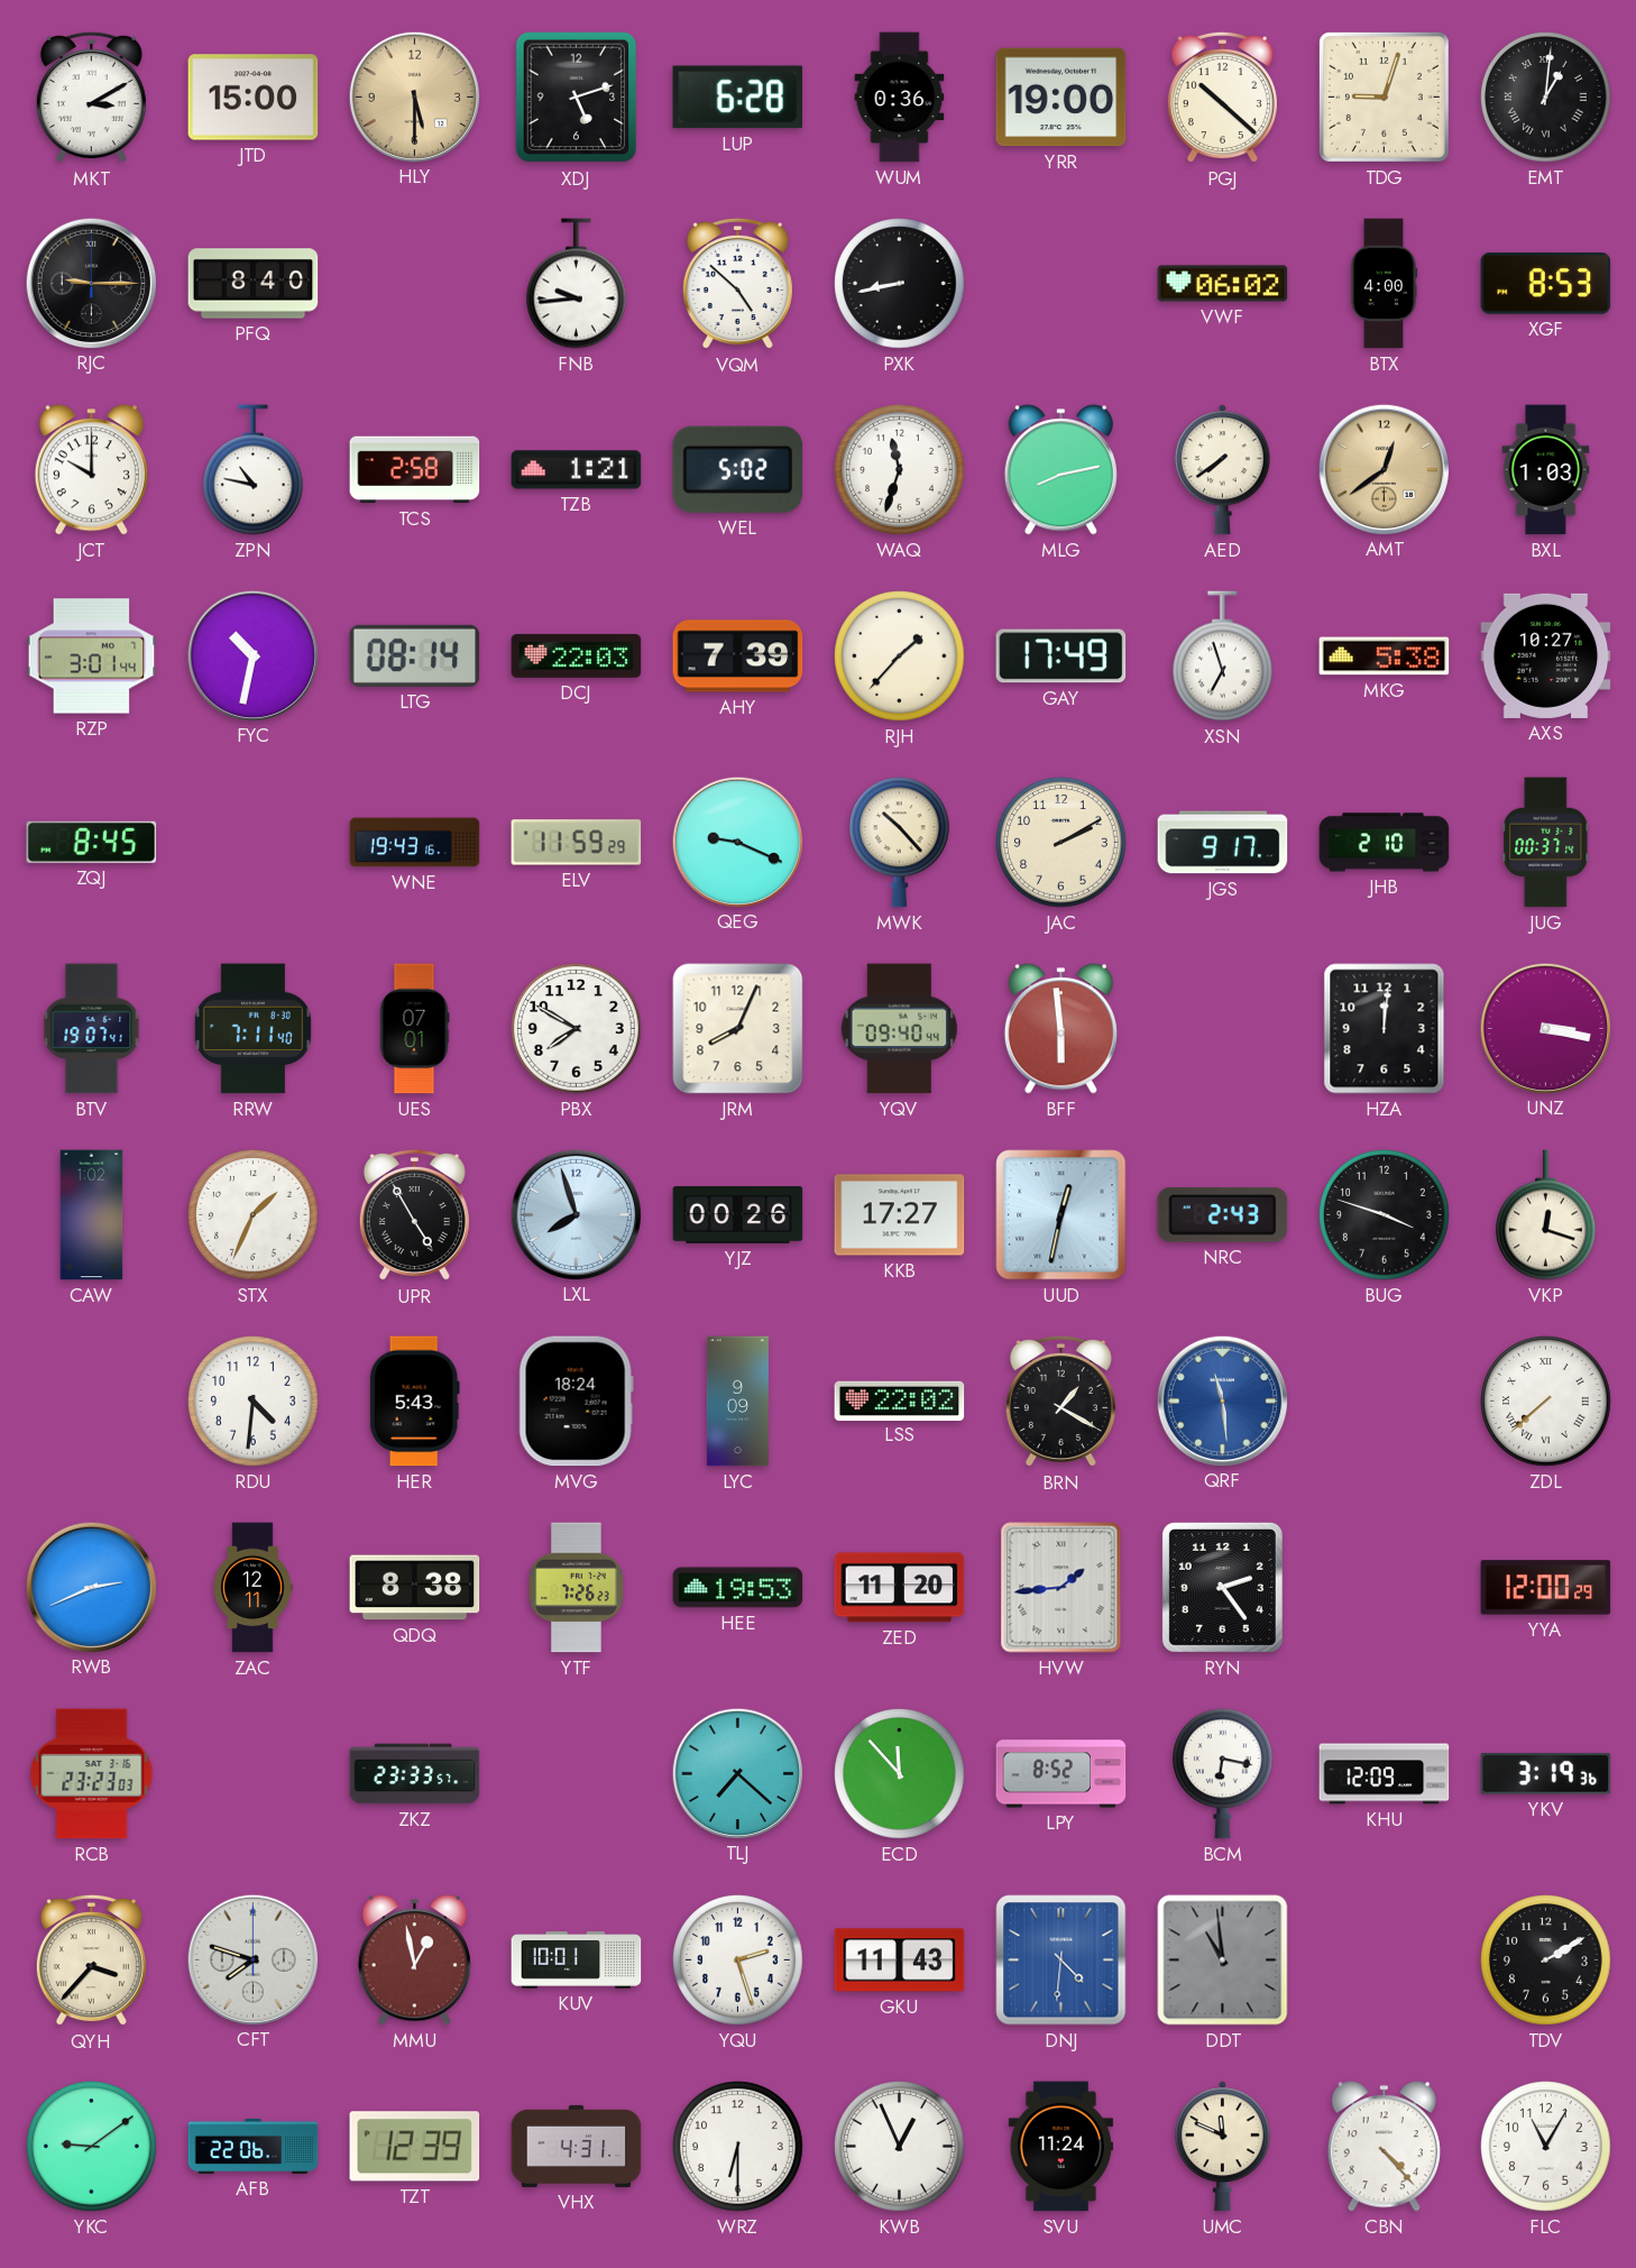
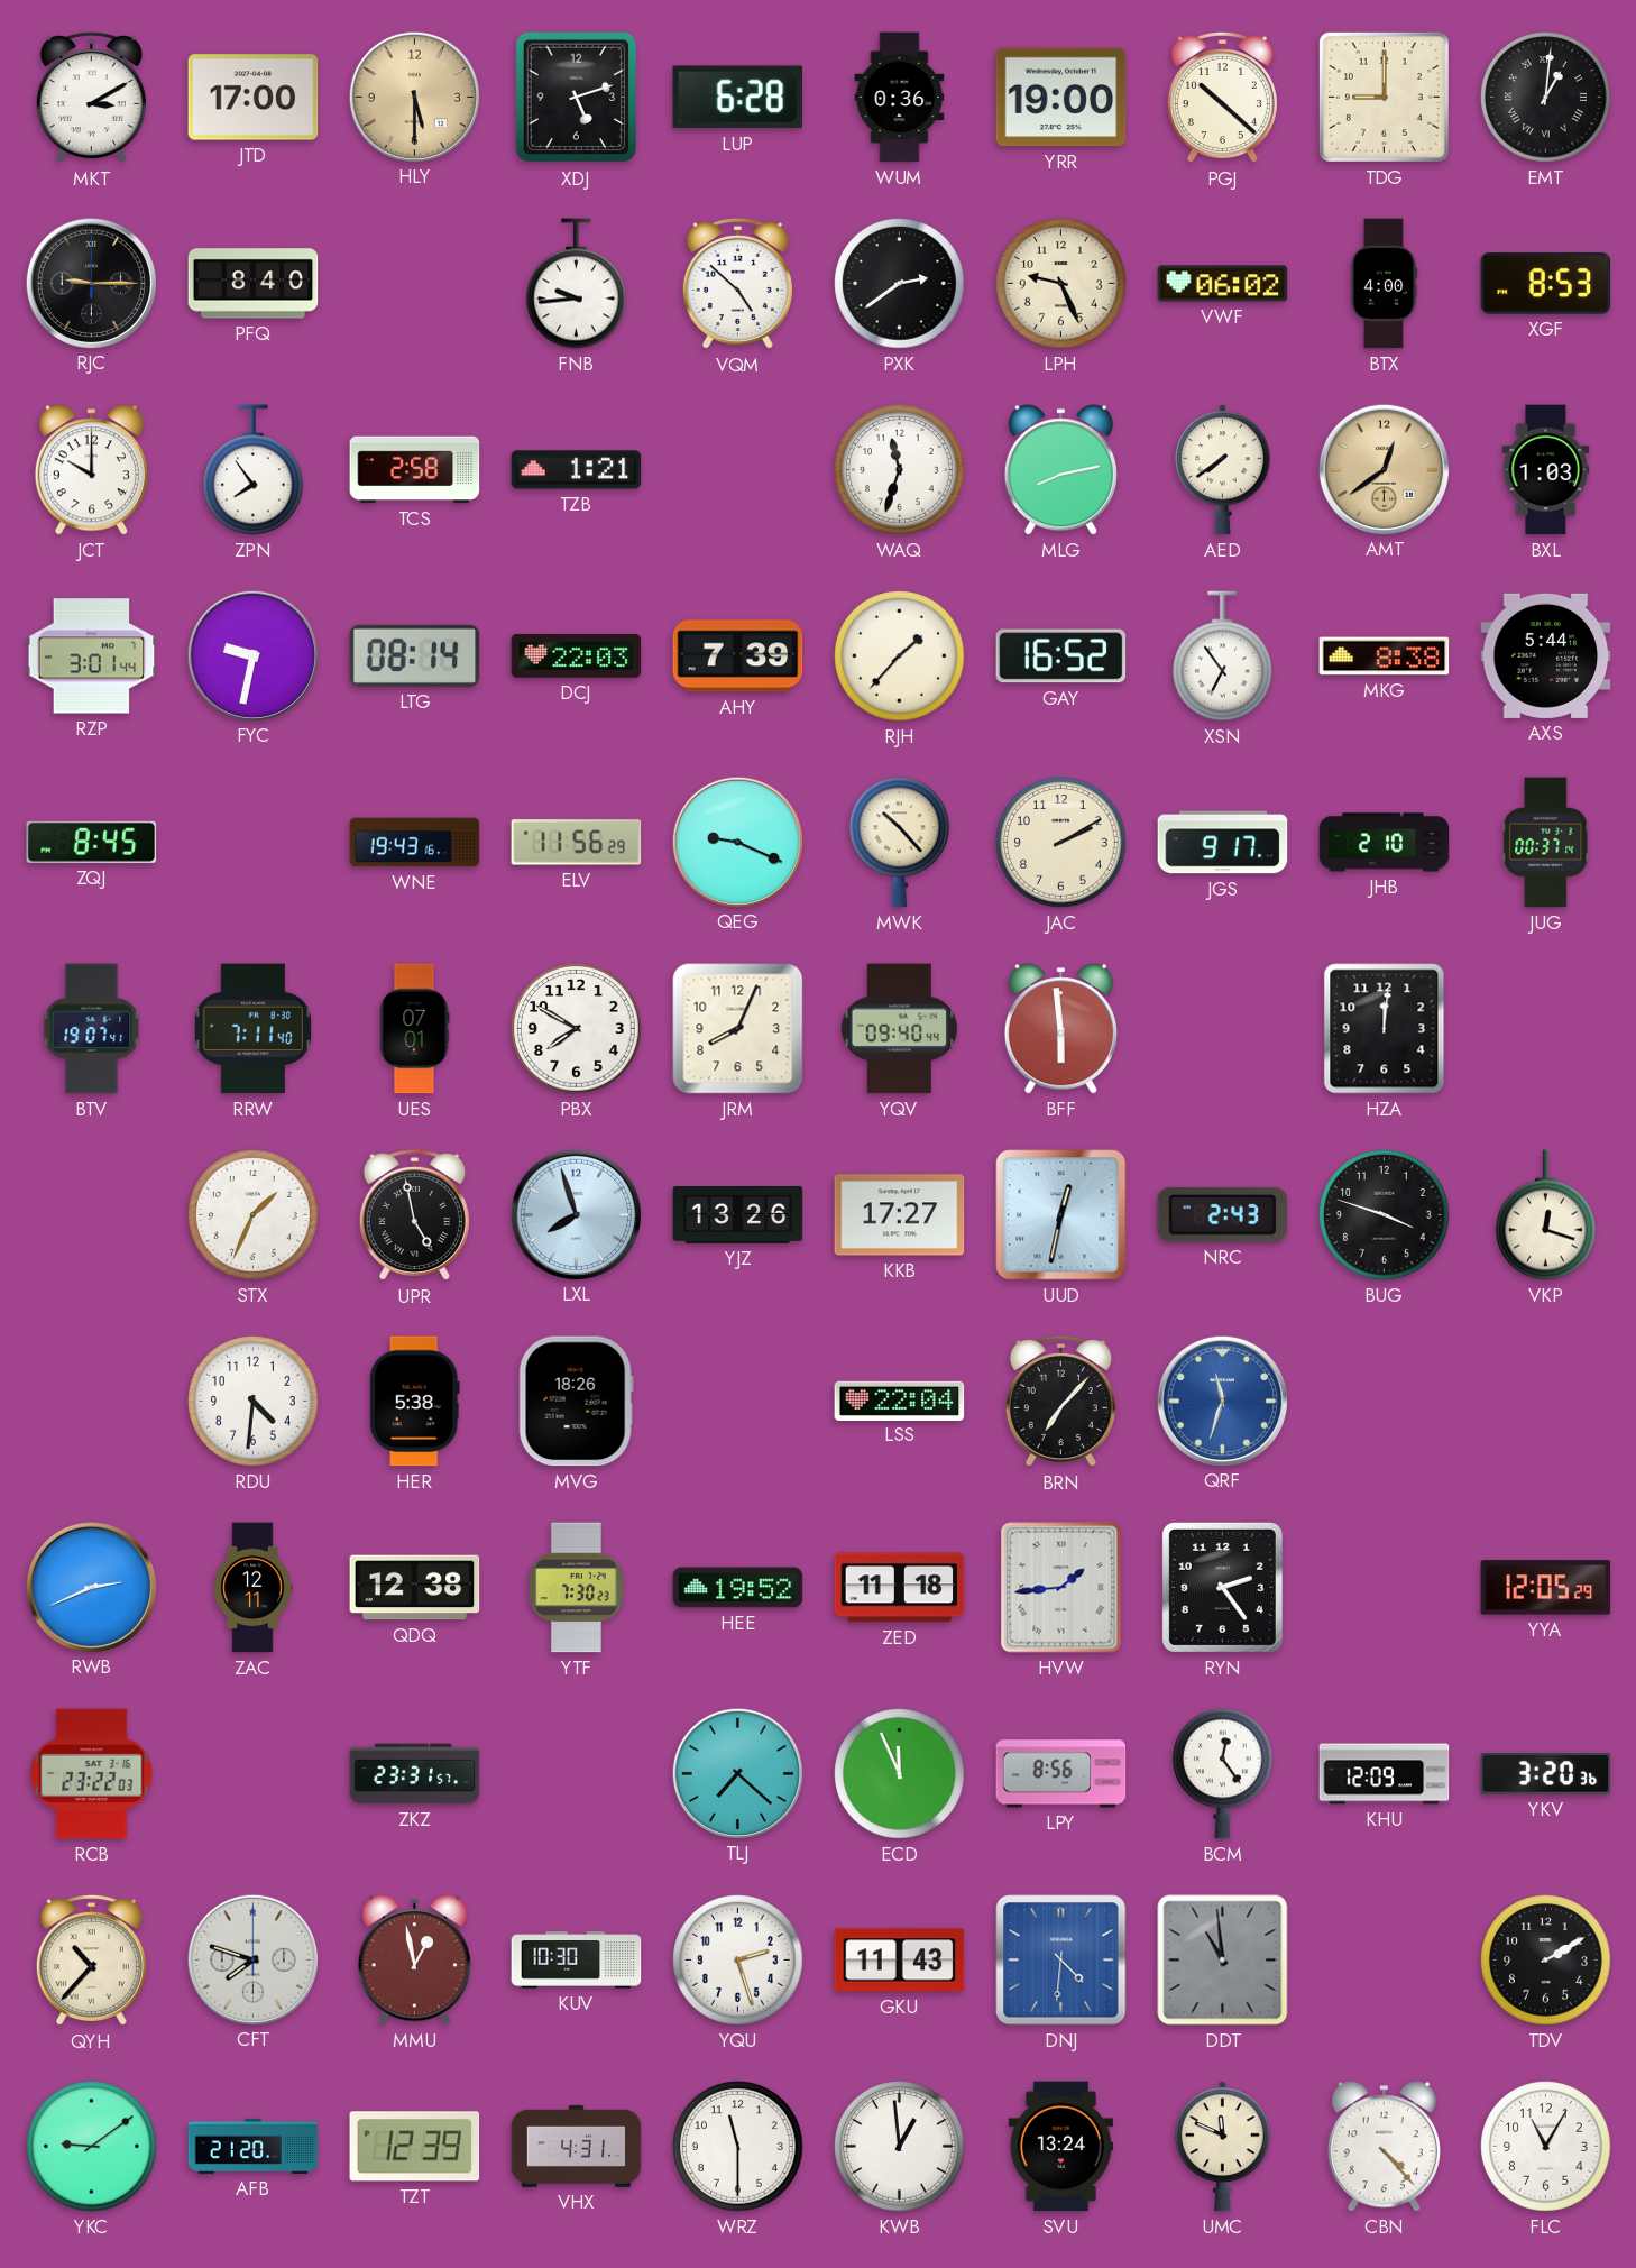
JTD: 15:00 -> 17:00 (254, 98)
TDG: 9:03 -> 9:00 (1384, 97)
PXK: 8:43 -> 2:39 (900, 284)
LPH: none -> 9:26 (1061, 284)
ZPN: 10:47 -> 7:54 (254, 470)
WEL: 5:02 -> none (738, 469)
FYC: 10:32 -> 9:32 (252, 655)
GAY: 17:49 -> 16:52 (1061, 656)
XSN: 6:57 -> 6:54 (1223, 656)
MKG: 5:38 -> 8:38 (1385, 656)
AXS: 10:27 -> 5:44 (1546, 655)
ELV: 11:59 -> 11:56 (577, 843)
UNZ: 3:17 -> none (1545, 1028)
CAW: 1:02 -> none (92, 1215)
UPR: 4:55 -> 4:58 (414, 1215)
YJZ: 00:26 -> 13:26 (738, 1215)
HER: 5:43 -> 5:38 (414, 1402)
MVG: 18:24 -> 18:26 (576, 1402)
LYC: 9:09 -> none (737, 1402)
LSS: 22:02 -> 22:04 (900, 1401)
BRN: 1:20 -> 7:07 (1060, 1402)
QRF: 11:29 -> 11:33 (1222, 1401)
ZDL: 7:38 -> none (1546, 1402)
QDQ: 8:38 -> 12:38 (415, 1588)
YTF: 7:26 -> 7:30 (577, 1588)
HEE: 19:53 -> 19:52 (738, 1588)
ZED: 11:20 -> 11:18 (900, 1588)
YYA: 12:00 -> 12:05 (1546, 1588)
RCB: 23:23 -> 23:22 (92, 1774)
ZKZ: 23:33 -> 23:31 (415, 1774)
ECD: 11:53 -> 11:56 (900, 1774)
LPY: 8:52 -> 8:56 (1061, 1774)
BCM: 6:17 -> 12:24 (1223, 1774)
YKV: 3:19 -> 3:20 (1546, 1774)
QYH: 3:37 -> 10:37 (91, 1961)
KUV: 10:01 -> 10:30 (577, 1961)
AFB: 22:06 -> 21:20 (254, 2146)
WRZ: 6:30 -> 11:30 (738, 2147)
KWB: 12:56 -> 12:59 (900, 2147)
SVU: 11:24 -> 13:24 (1060, 2147)
